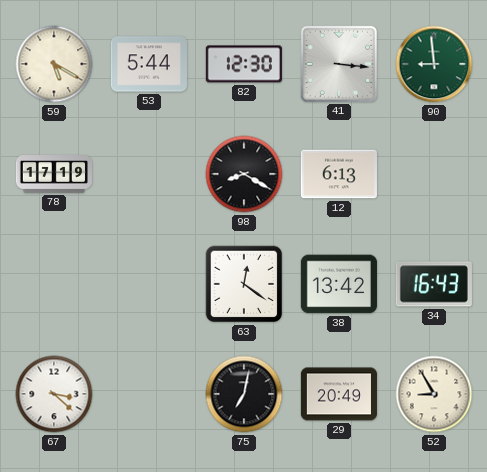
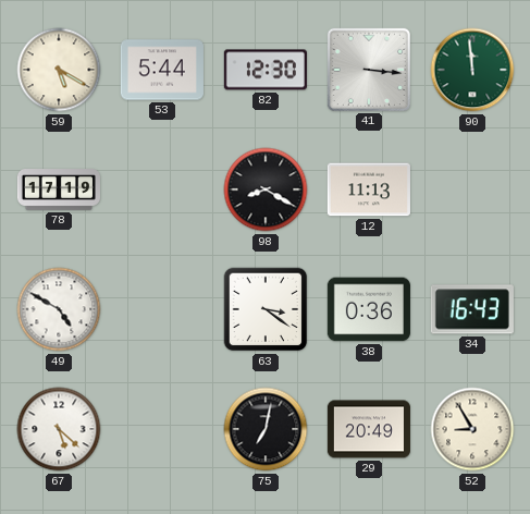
90: 8:59 -> 11:59 (472, 70)
12: 6:13 -> 11:13 (369, 189)
49: none -> 4:50 (59, 309)
63: 12:21 -> 3:21 (266, 309)
38: 13:42 -> 0:36 (369, 309)
67: 3:22 -> 5:22 (59, 429)
